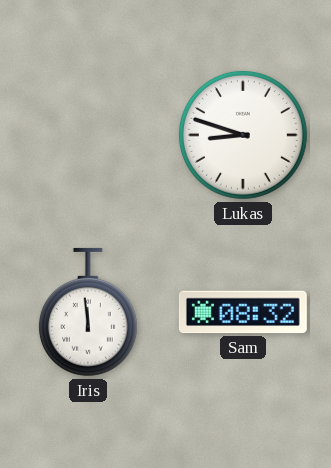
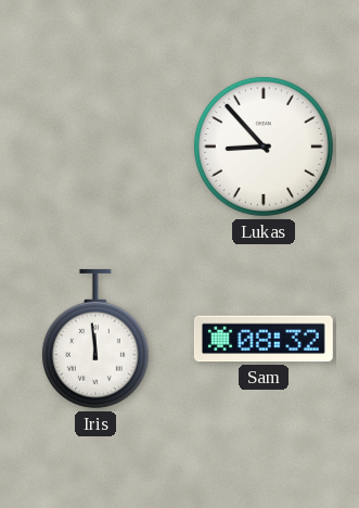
Lukas: 8:48 -> 8:53 (264, 147)
